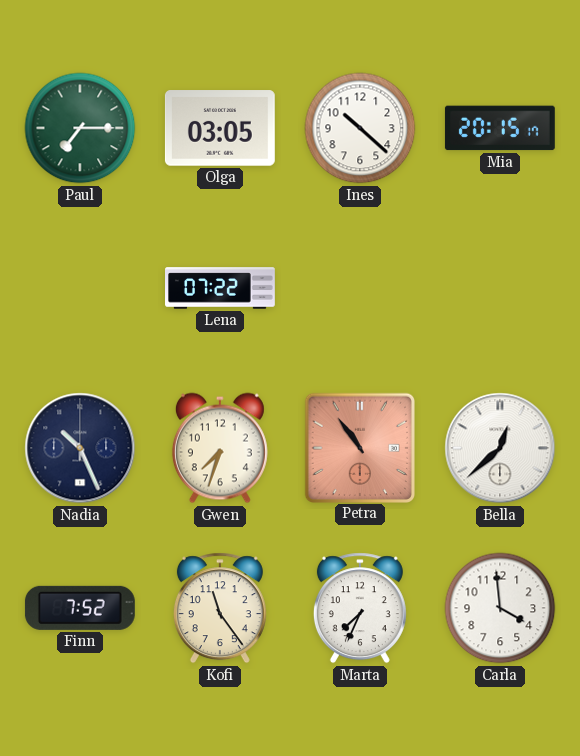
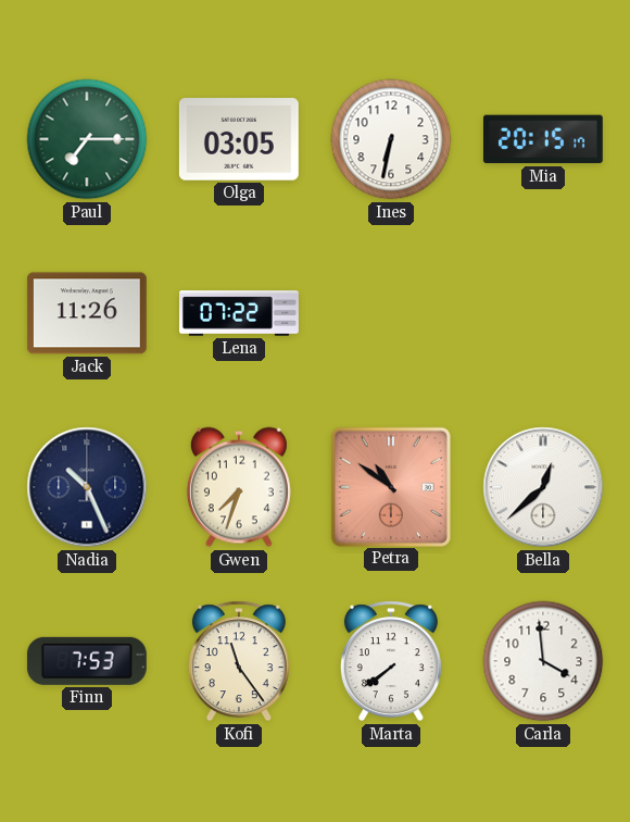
Ines: 10:22 -> 6:32 (391, 139)
Jack: none -> 11:26 (87, 313)
Petra: 10:54 -> 10:51 (390, 486)
Finn: 7:52 -> 7:53 (87, 661)
Marta: 7:34 -> 7:39 (391, 661)
